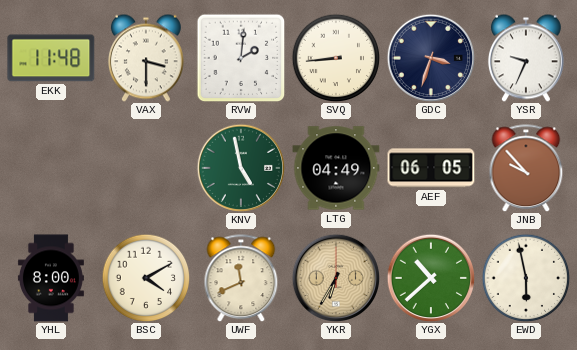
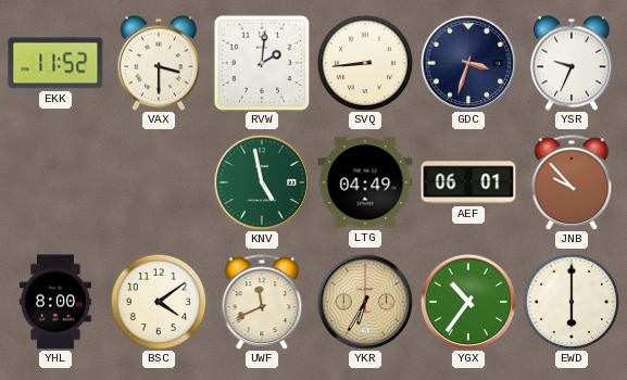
EKK: 11:48 -> 11:52 (55, 63)
AEF: 06:05 -> 06:01 (468, 182)
BSC: 4:10 -> 4:09 (159, 302)
YGX: 10:38 -> 10:36 (467, 301)
EWD: 5:58 -> 6:00 (572, 302)
